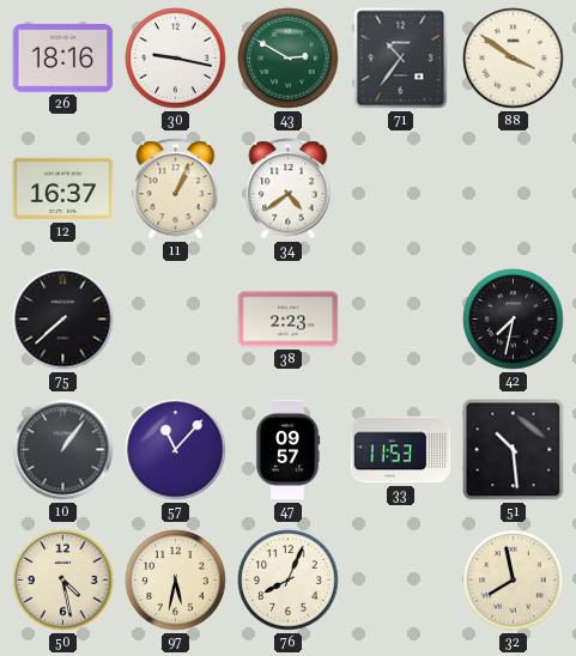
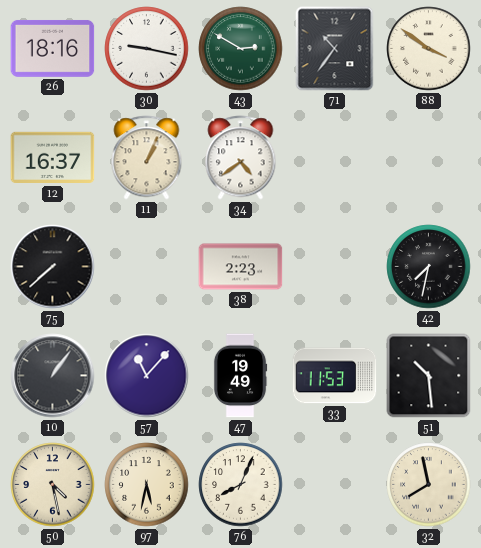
47: 09:57 -> 19:49 (240, 376)
